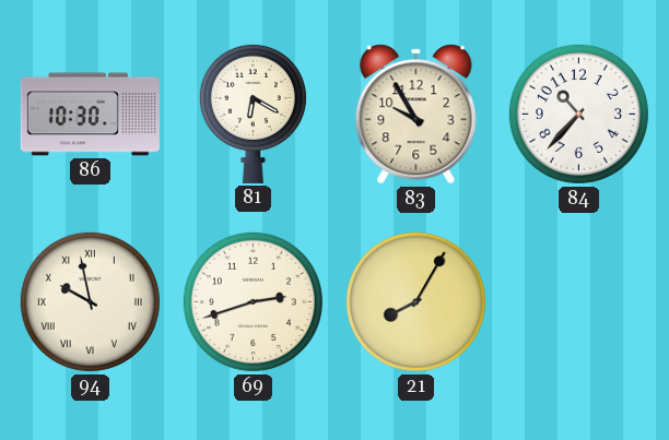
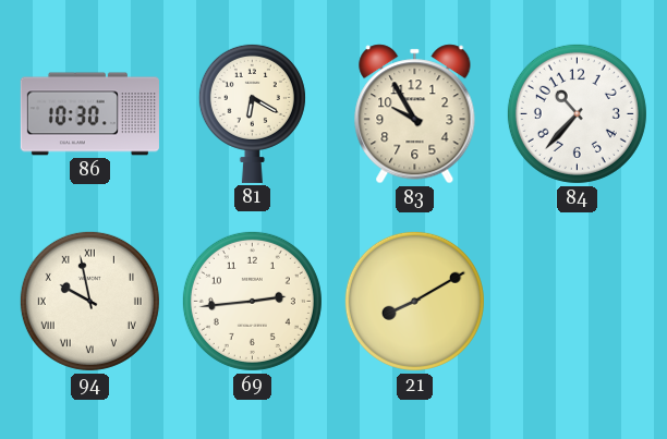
69: 2:42 -> 2:44 (252, 301)
21: 8:05 -> 8:10 (414, 301)
